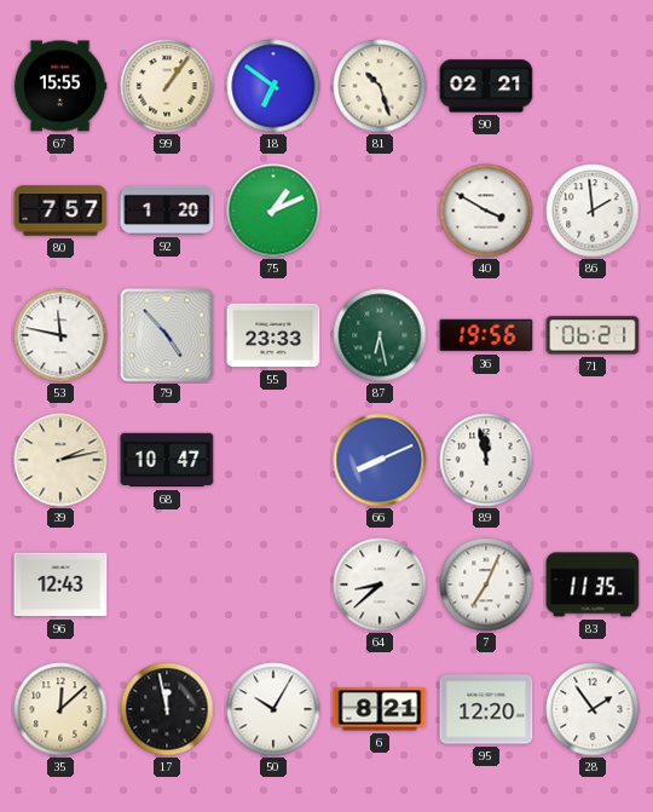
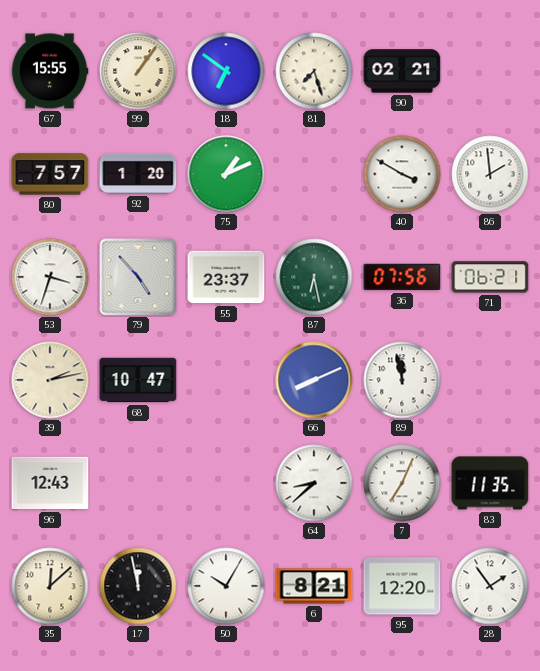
81: 10:27 -> 7:27 (314, 71)
53: 11:47 -> 3:33 (50, 277)
55: 23:33 -> 23:37 (226, 277)
36: 19:56 -> 07:56 (402, 277)
